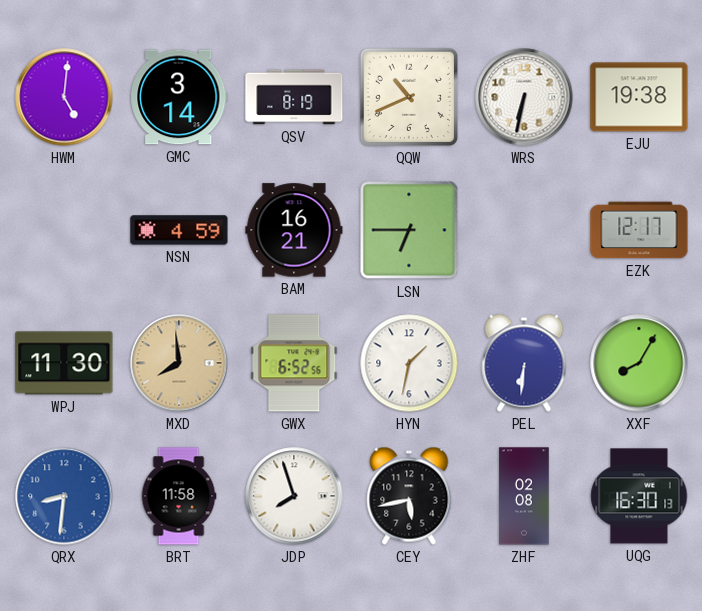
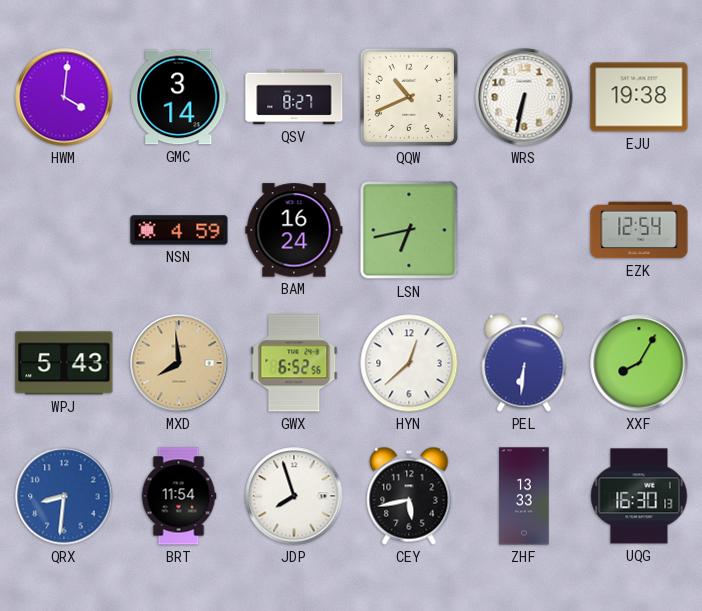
HWM: 5:01 -> 4:01 (64, 97)
QSV: 8:19 -> 8:27 (294, 97)
BAM: 16:21 -> 16:24 (294, 230)
LSN: 6:45 -> 6:43 (409, 230)
EZK: 12:17 -> 12:54 (639, 230)
WPJ: 11:30 -> 5:43 (64, 363)
HYN: 1:32 -> 12:38 (409, 363)
BRT: 11:58 -> 11:54 (179, 496)
ZHF: 02:08 -> 13:33 (524, 496)
